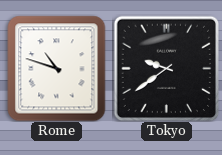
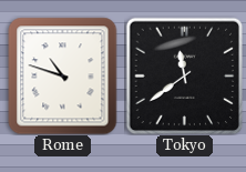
Tokyo: 9:39 -> 11:39 (184, 75)
